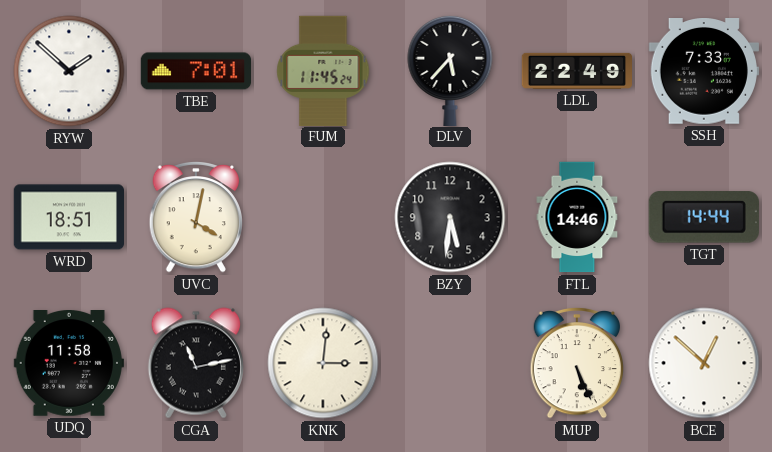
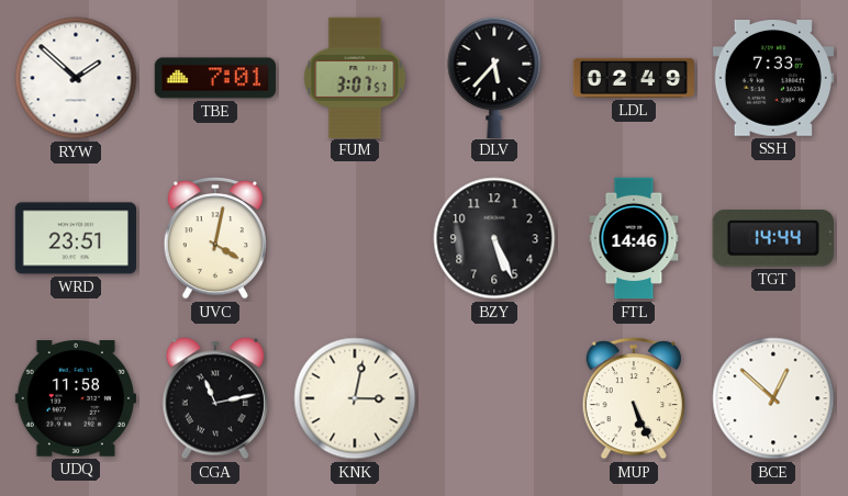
FUM: 11:45 -> 3:07 (355, 77)
LDL: 22:49 -> 02:49 (634, 78)
WRD: 18:51 -> 23:51 (75, 238)
BZY: 5:31 -> 5:26 (494, 238)
KNK: 3:01 -> 3:02 (355, 398)
